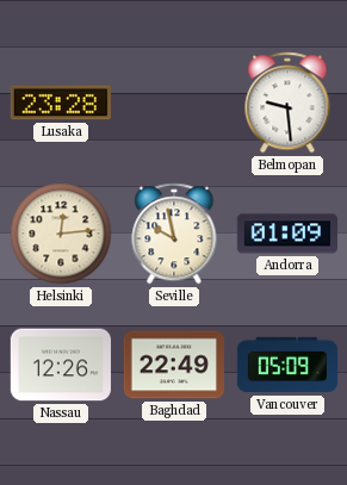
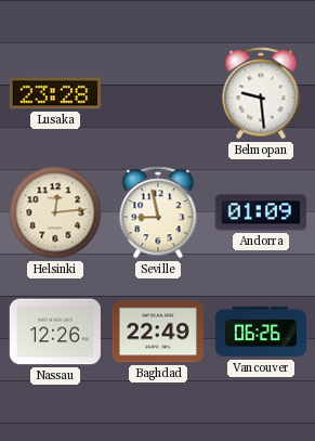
Seville: 9:58 -> 8:58 (158, 212)
Vancouver: 05:09 -> 06:26 (260, 332)
